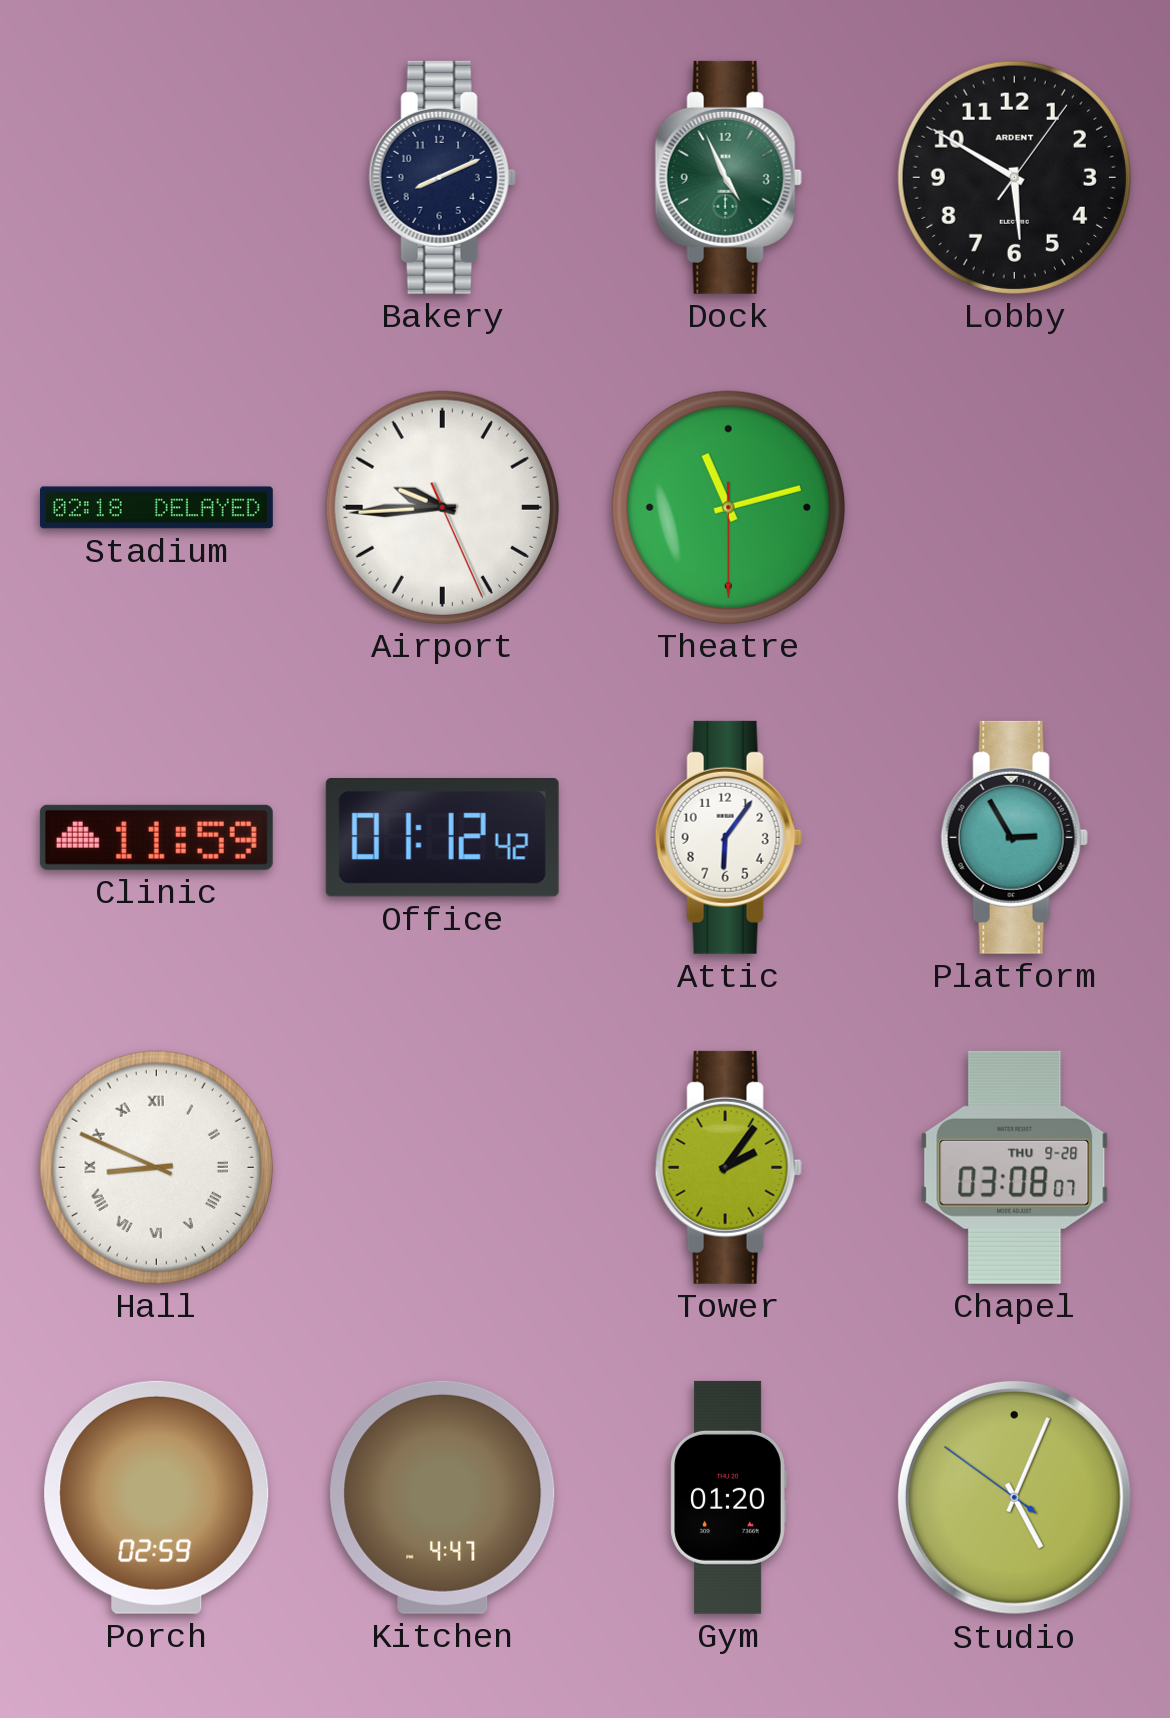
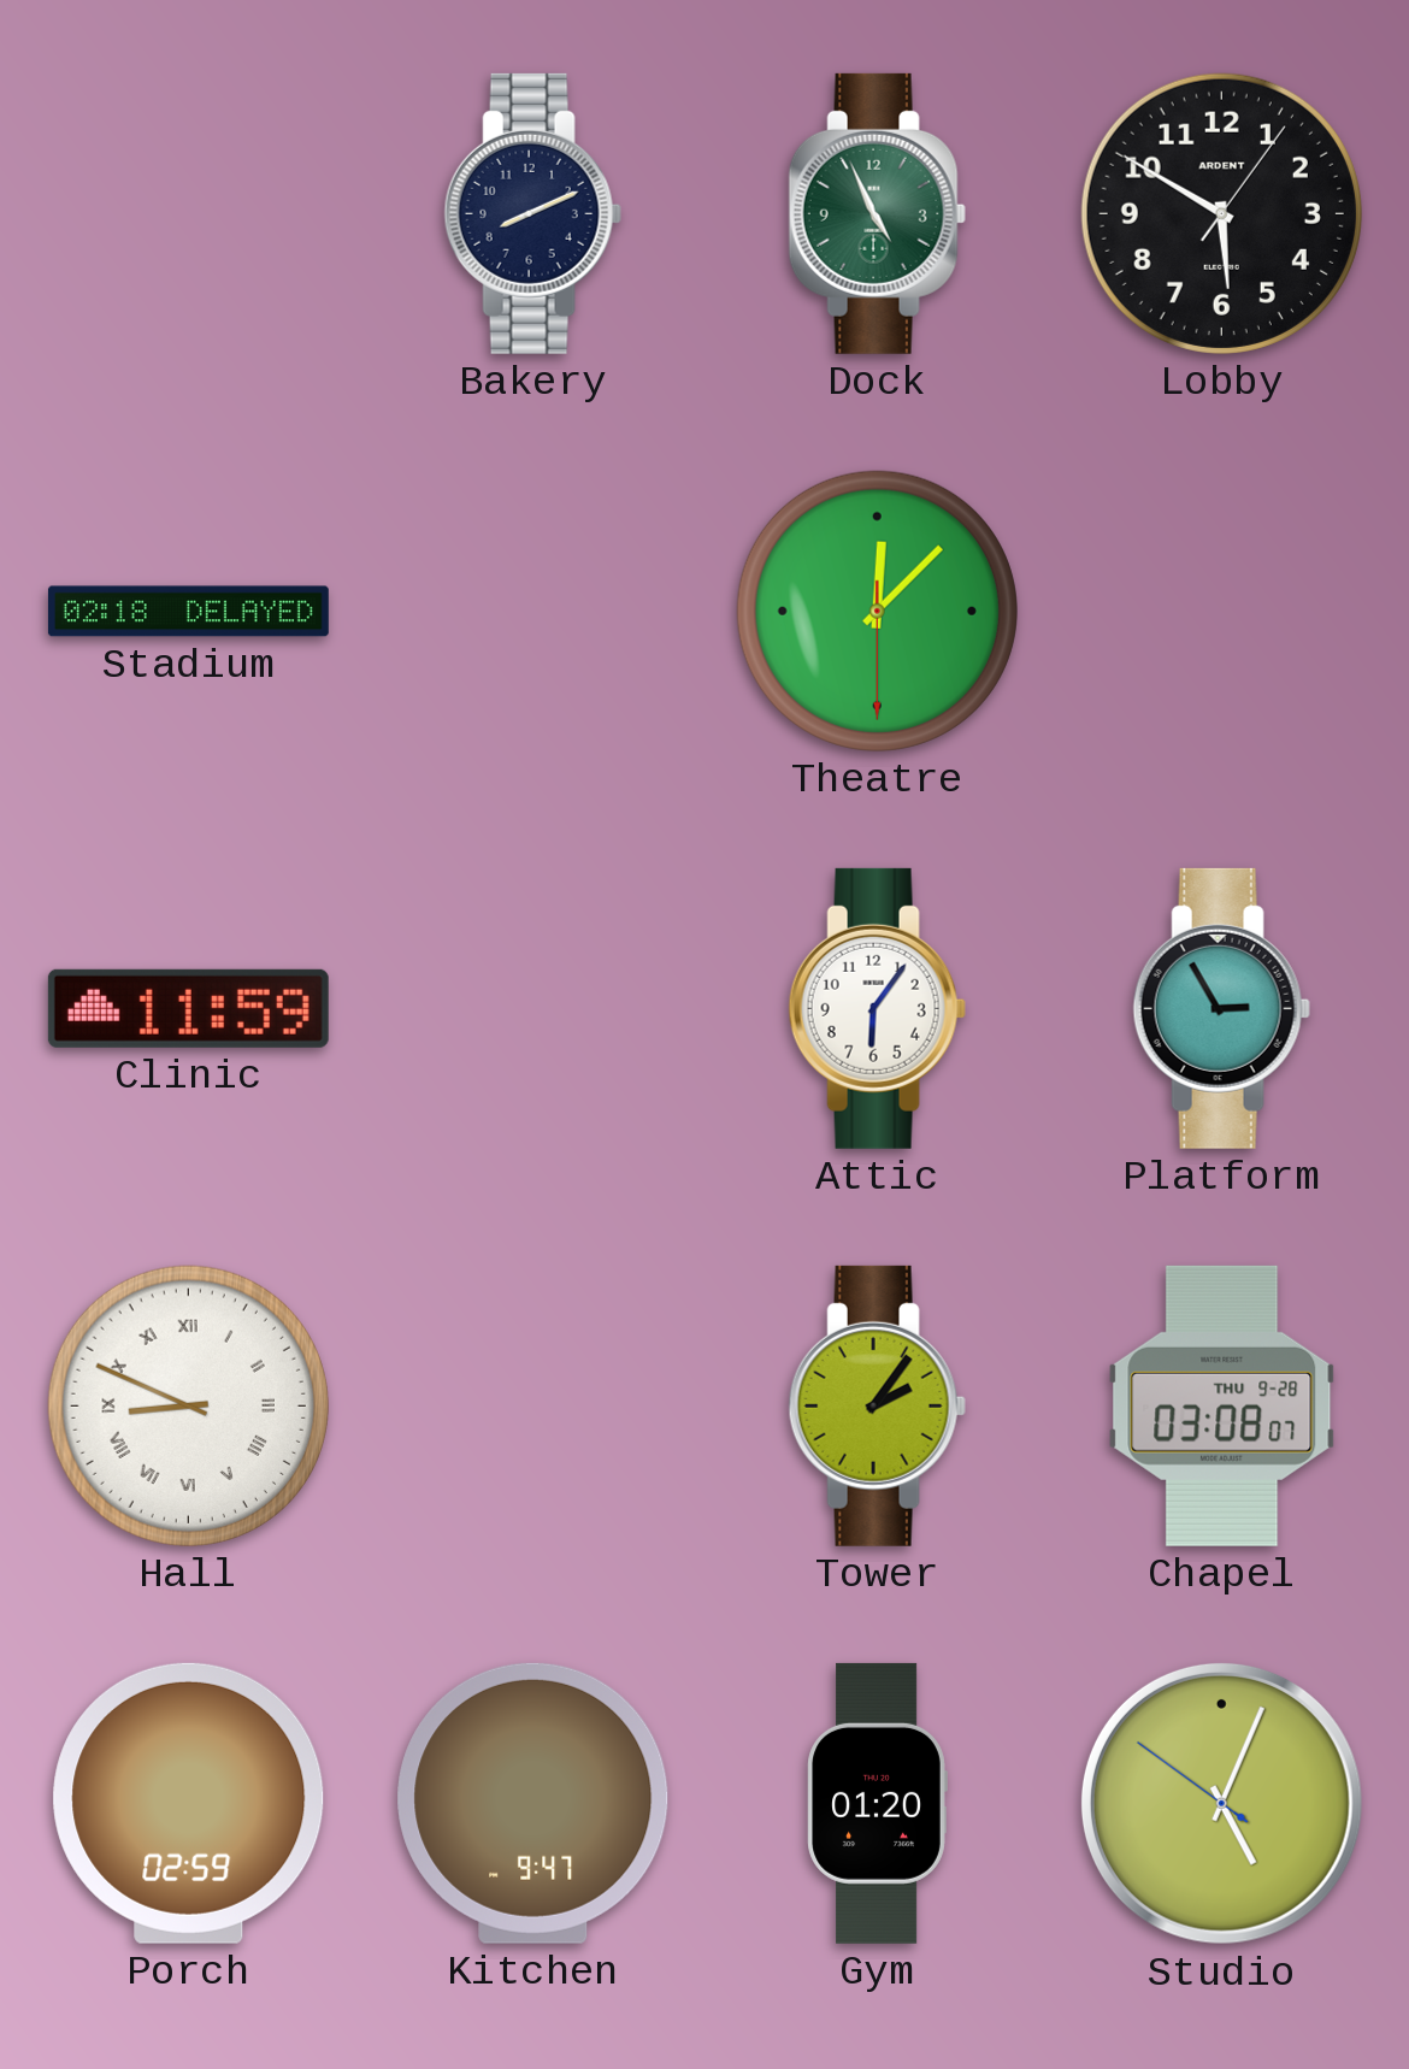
Airport: 9:44 -> none (442, 507)
Theatre: 11:12 -> 12:07 (877, 611)
Office: 01:12 -> none (442, 838)
Kitchen: 4:47 -> 9:47 (533, 1803)
